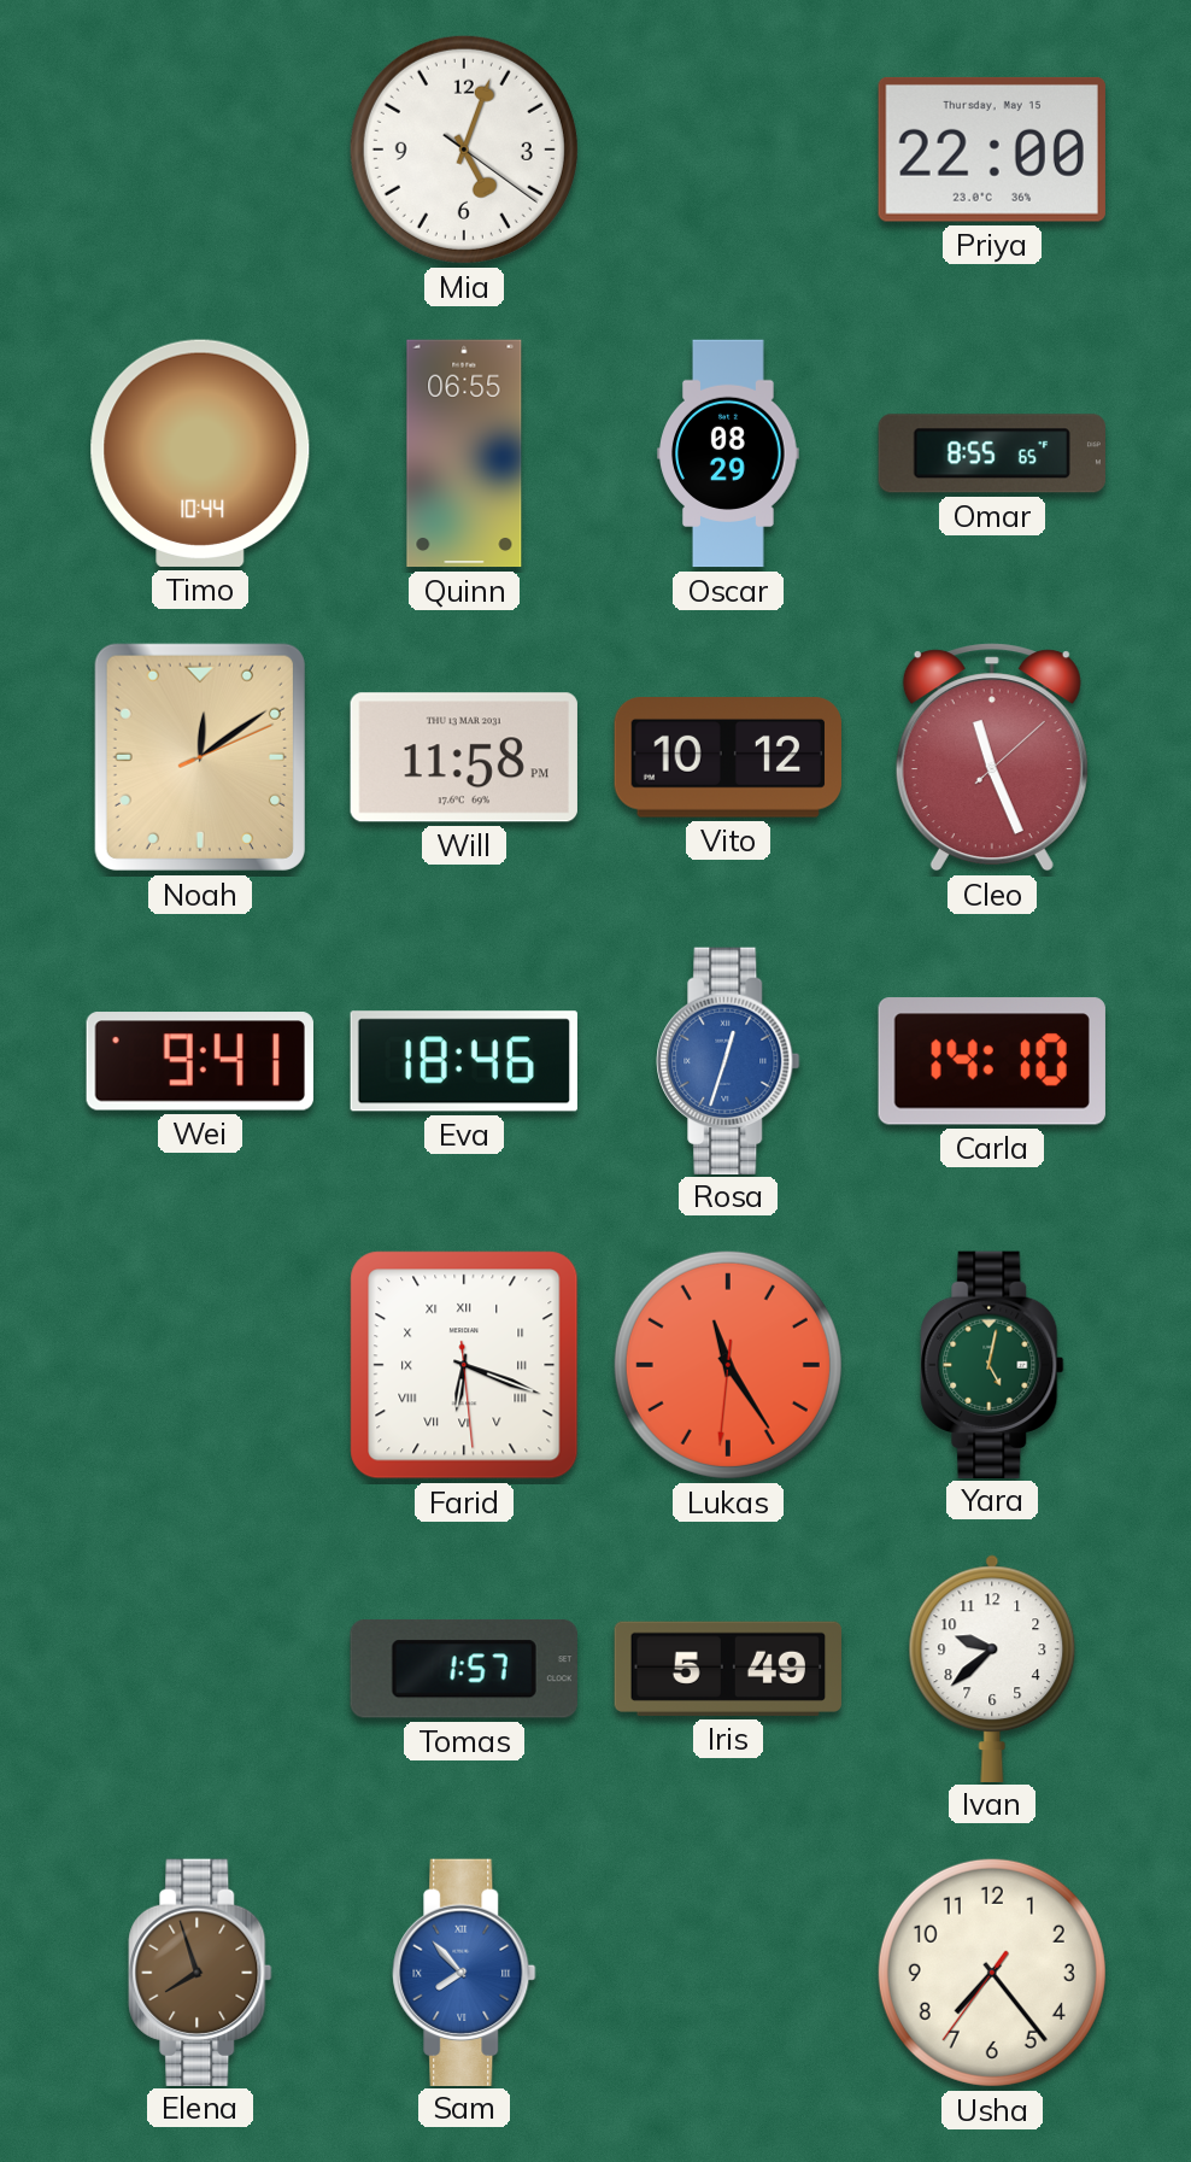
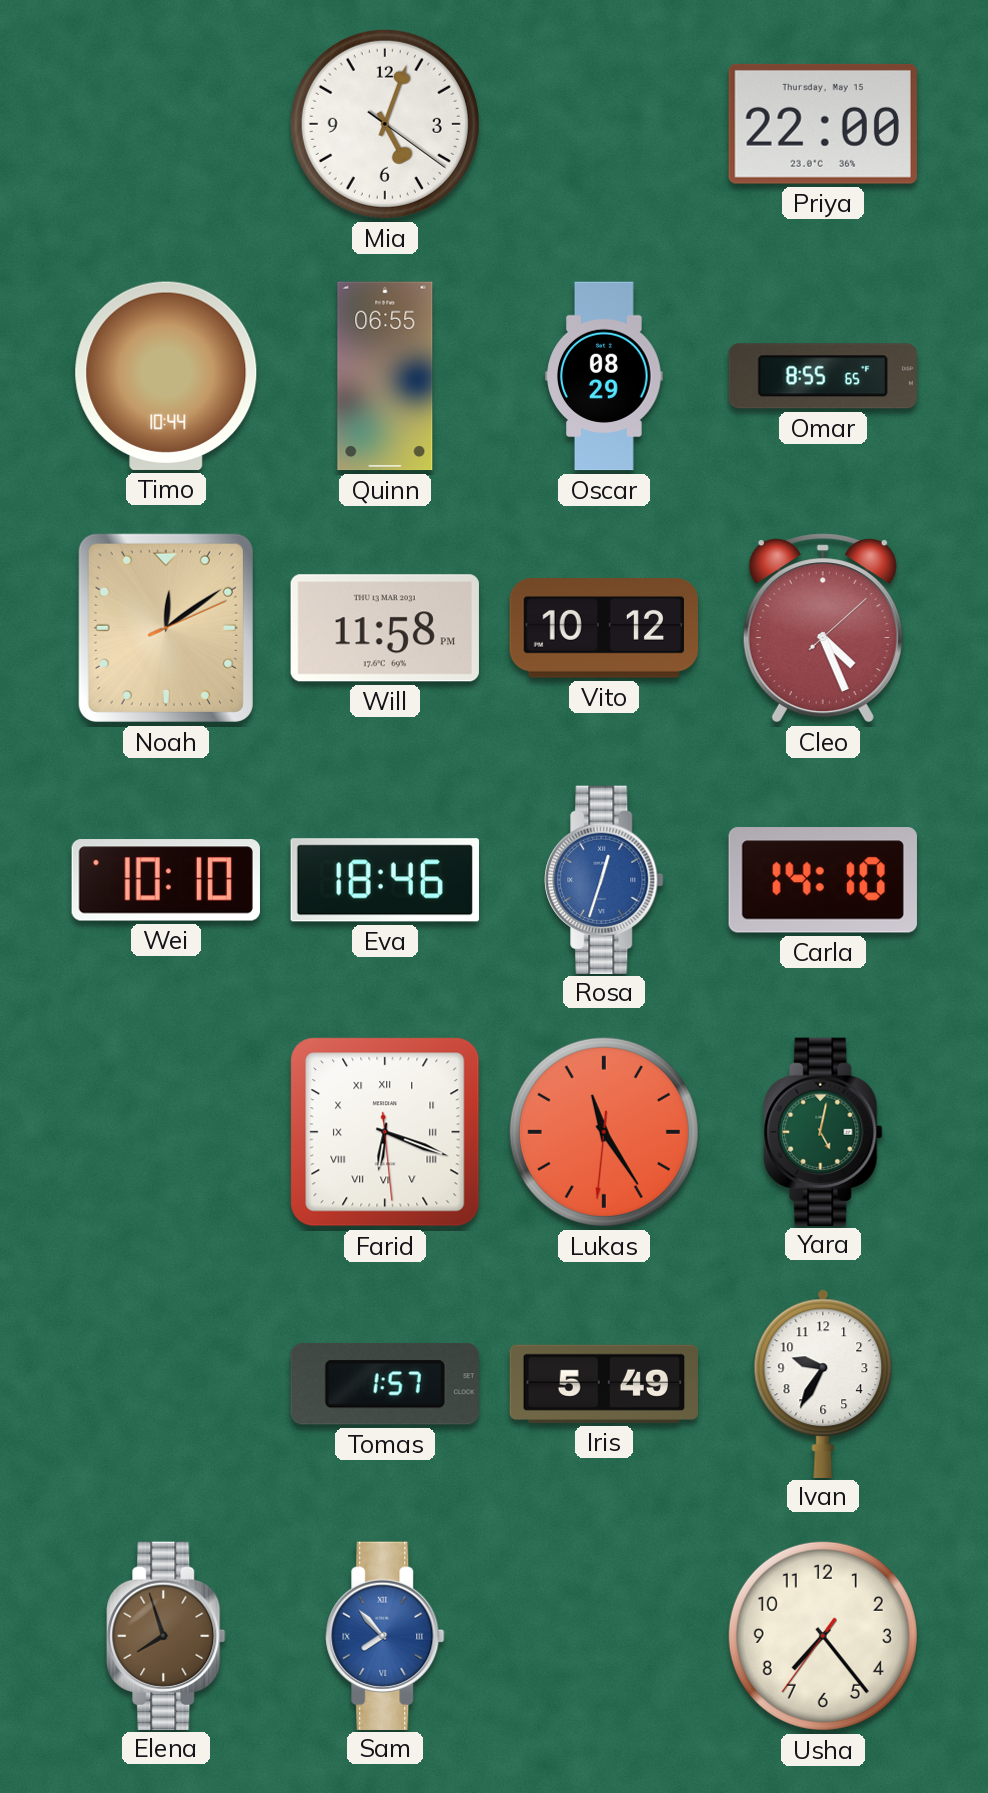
Cleo: 11:26 -> 4:26 (823, 628)
Wei: 9:41 -> 10:10 (166, 880)
Ivan: 9:38 -> 9:35 (823, 1383)
